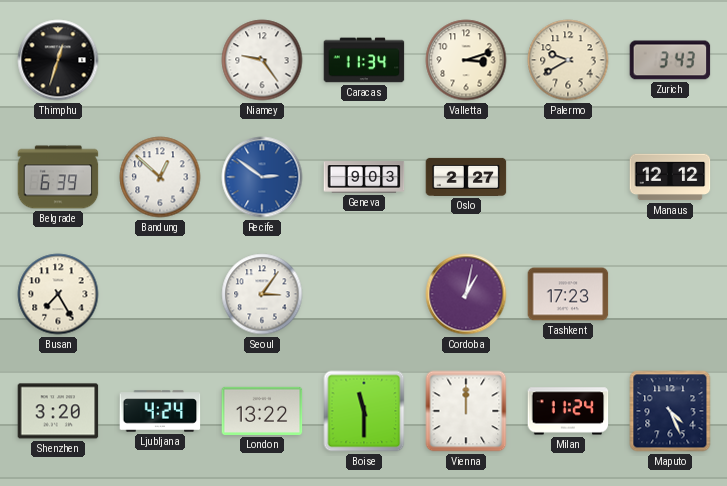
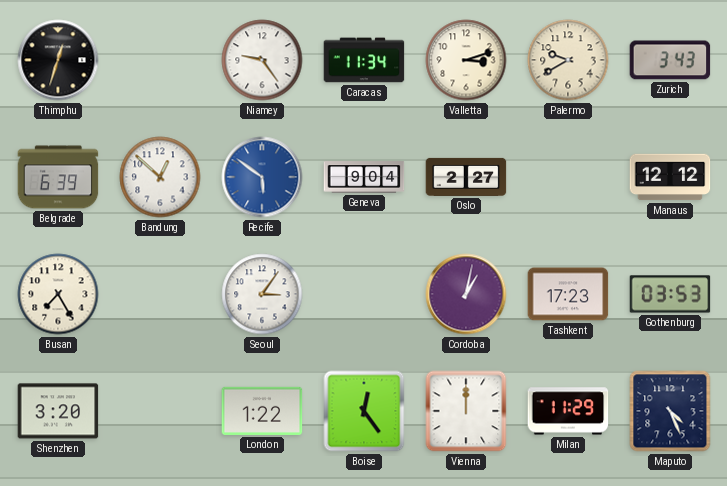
Recife: 2:51 -> 5:51 (262, 177)
Geneva: 9:03 -> 9:04 (364, 177)
Gothenburg: none -> 03:53 (670, 294)
Ljubljana: 4:24 -> none (160, 411)
London: 13:22 -> 1:22 (262, 411)
Boise: 11:30 -> 12:24 (364, 411)
Milan: 11:24 -> 11:29 (568, 411)
